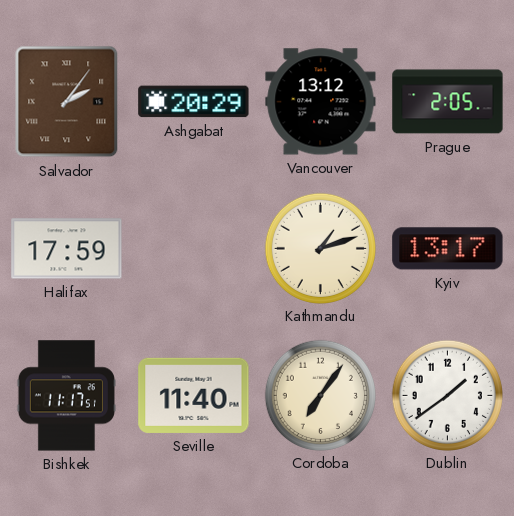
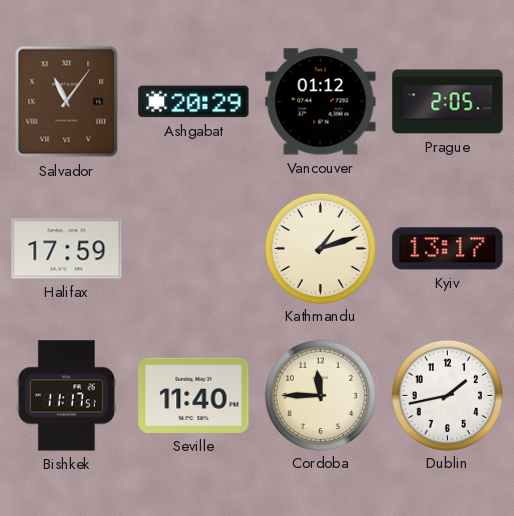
Salvador: 2:06 -> 11:06 (67, 102)
Vancouver: 13:12 -> 01:12 (321, 102)
Cordoba: 7:06 -> 11:45 (320, 395)
Dublin: 1:39 -> 1:43 (447, 395)
